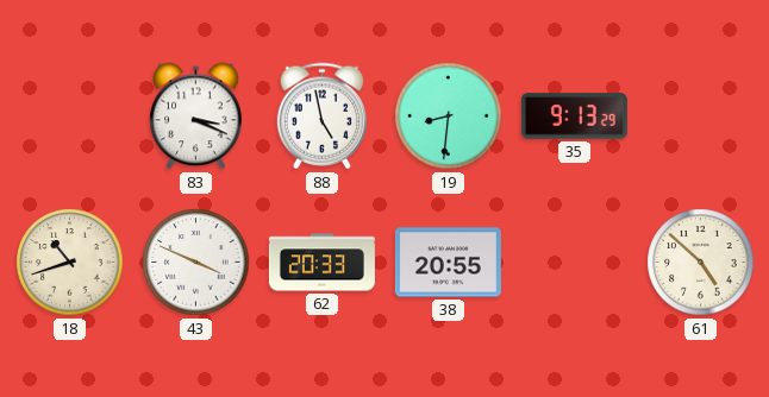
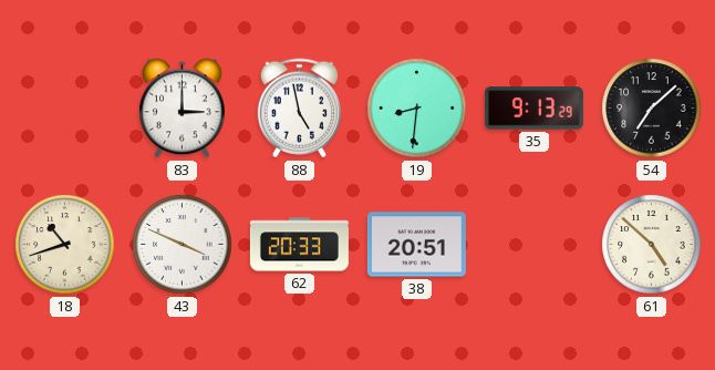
83: 3:19 -> 3:00 (183, 109)
54: none -> 7:08 (652, 109)
38: 20:55 -> 20:51 (416, 245)
